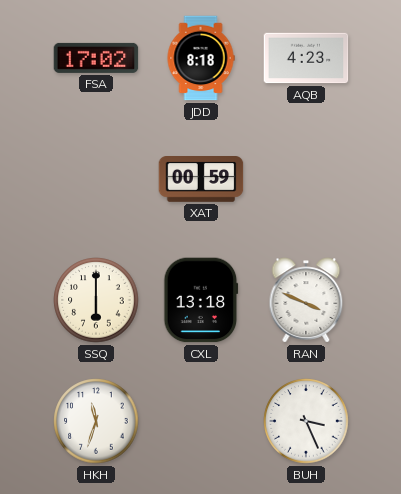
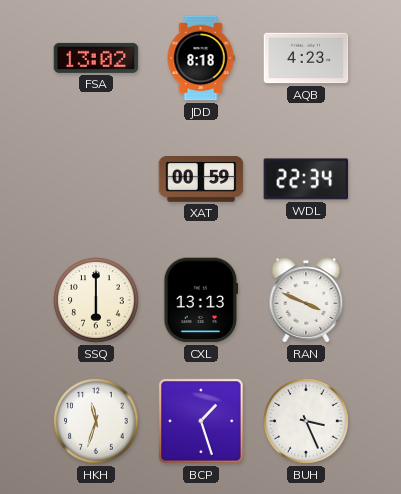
FSA: 17:02 -> 13:02 (96, 58)
WDL: none -> 22:34 (306, 179)
CXL: 13:18 -> 13:13 (201, 300)
BCP: none -> 1:27 (201, 421)
